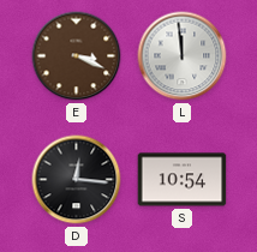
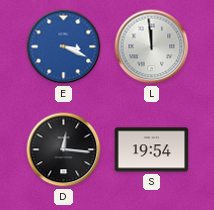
E dial: brown -> blue (64, 47)
S: 10:54 -> 19:54 (152, 150)
